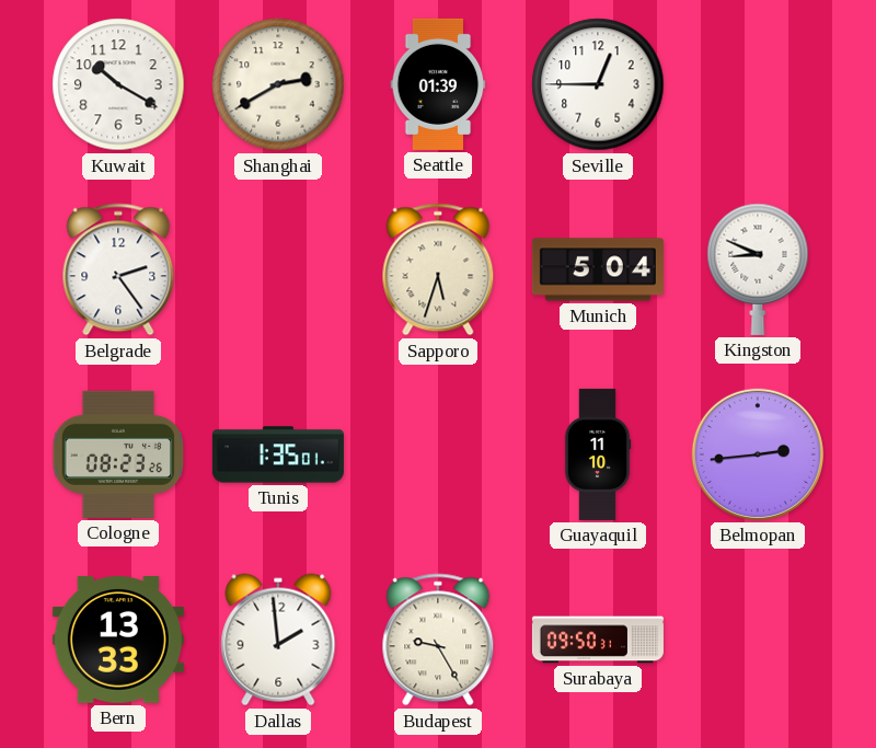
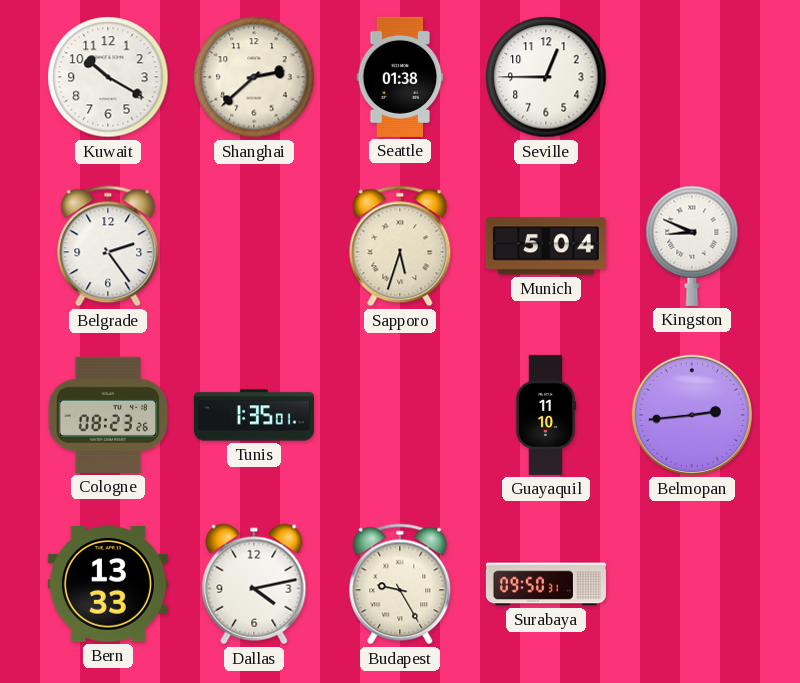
Shanghai: 2:40 -> 2:38 (254, 77)
Seattle: 01:39 -> 01:38 (400, 77)
Dallas: 1:59 -> 4:13 (254, 584)
